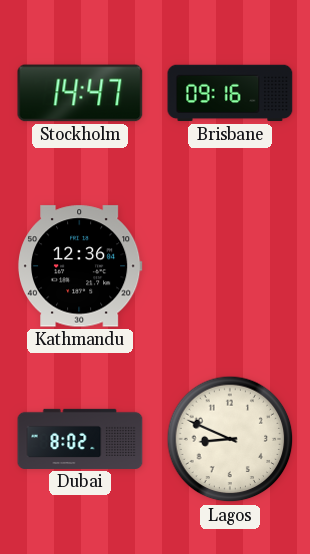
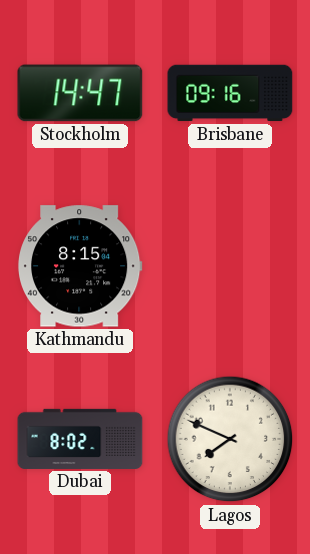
Kathmandu: 12:36 -> 8:15 (80, 266)
Lagos: 8:49 -> 7:49 (230, 439)
